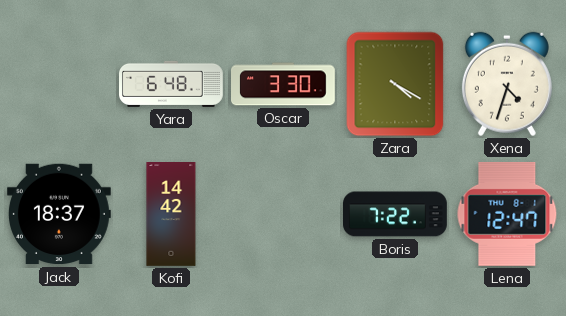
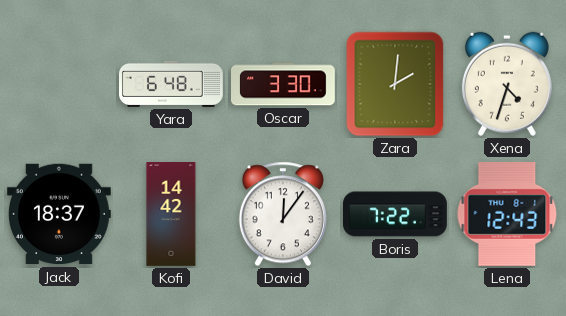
Zara: 4:20 -> 2:01 (395, 84)
David: none -> 12:06 (283, 214)
Lena: 12:47 -> 12:43 (507, 214)
